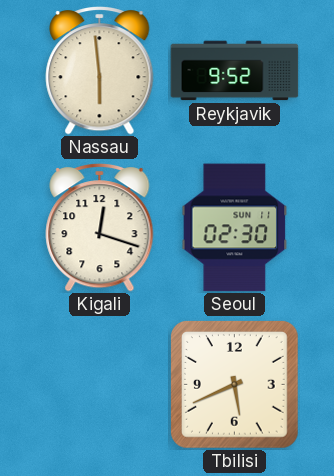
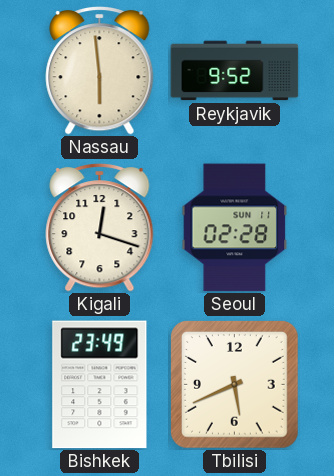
Seoul: 02:30 -> 02:28 (235, 228)
Bishkek: none -> 23:49 (100, 385)
